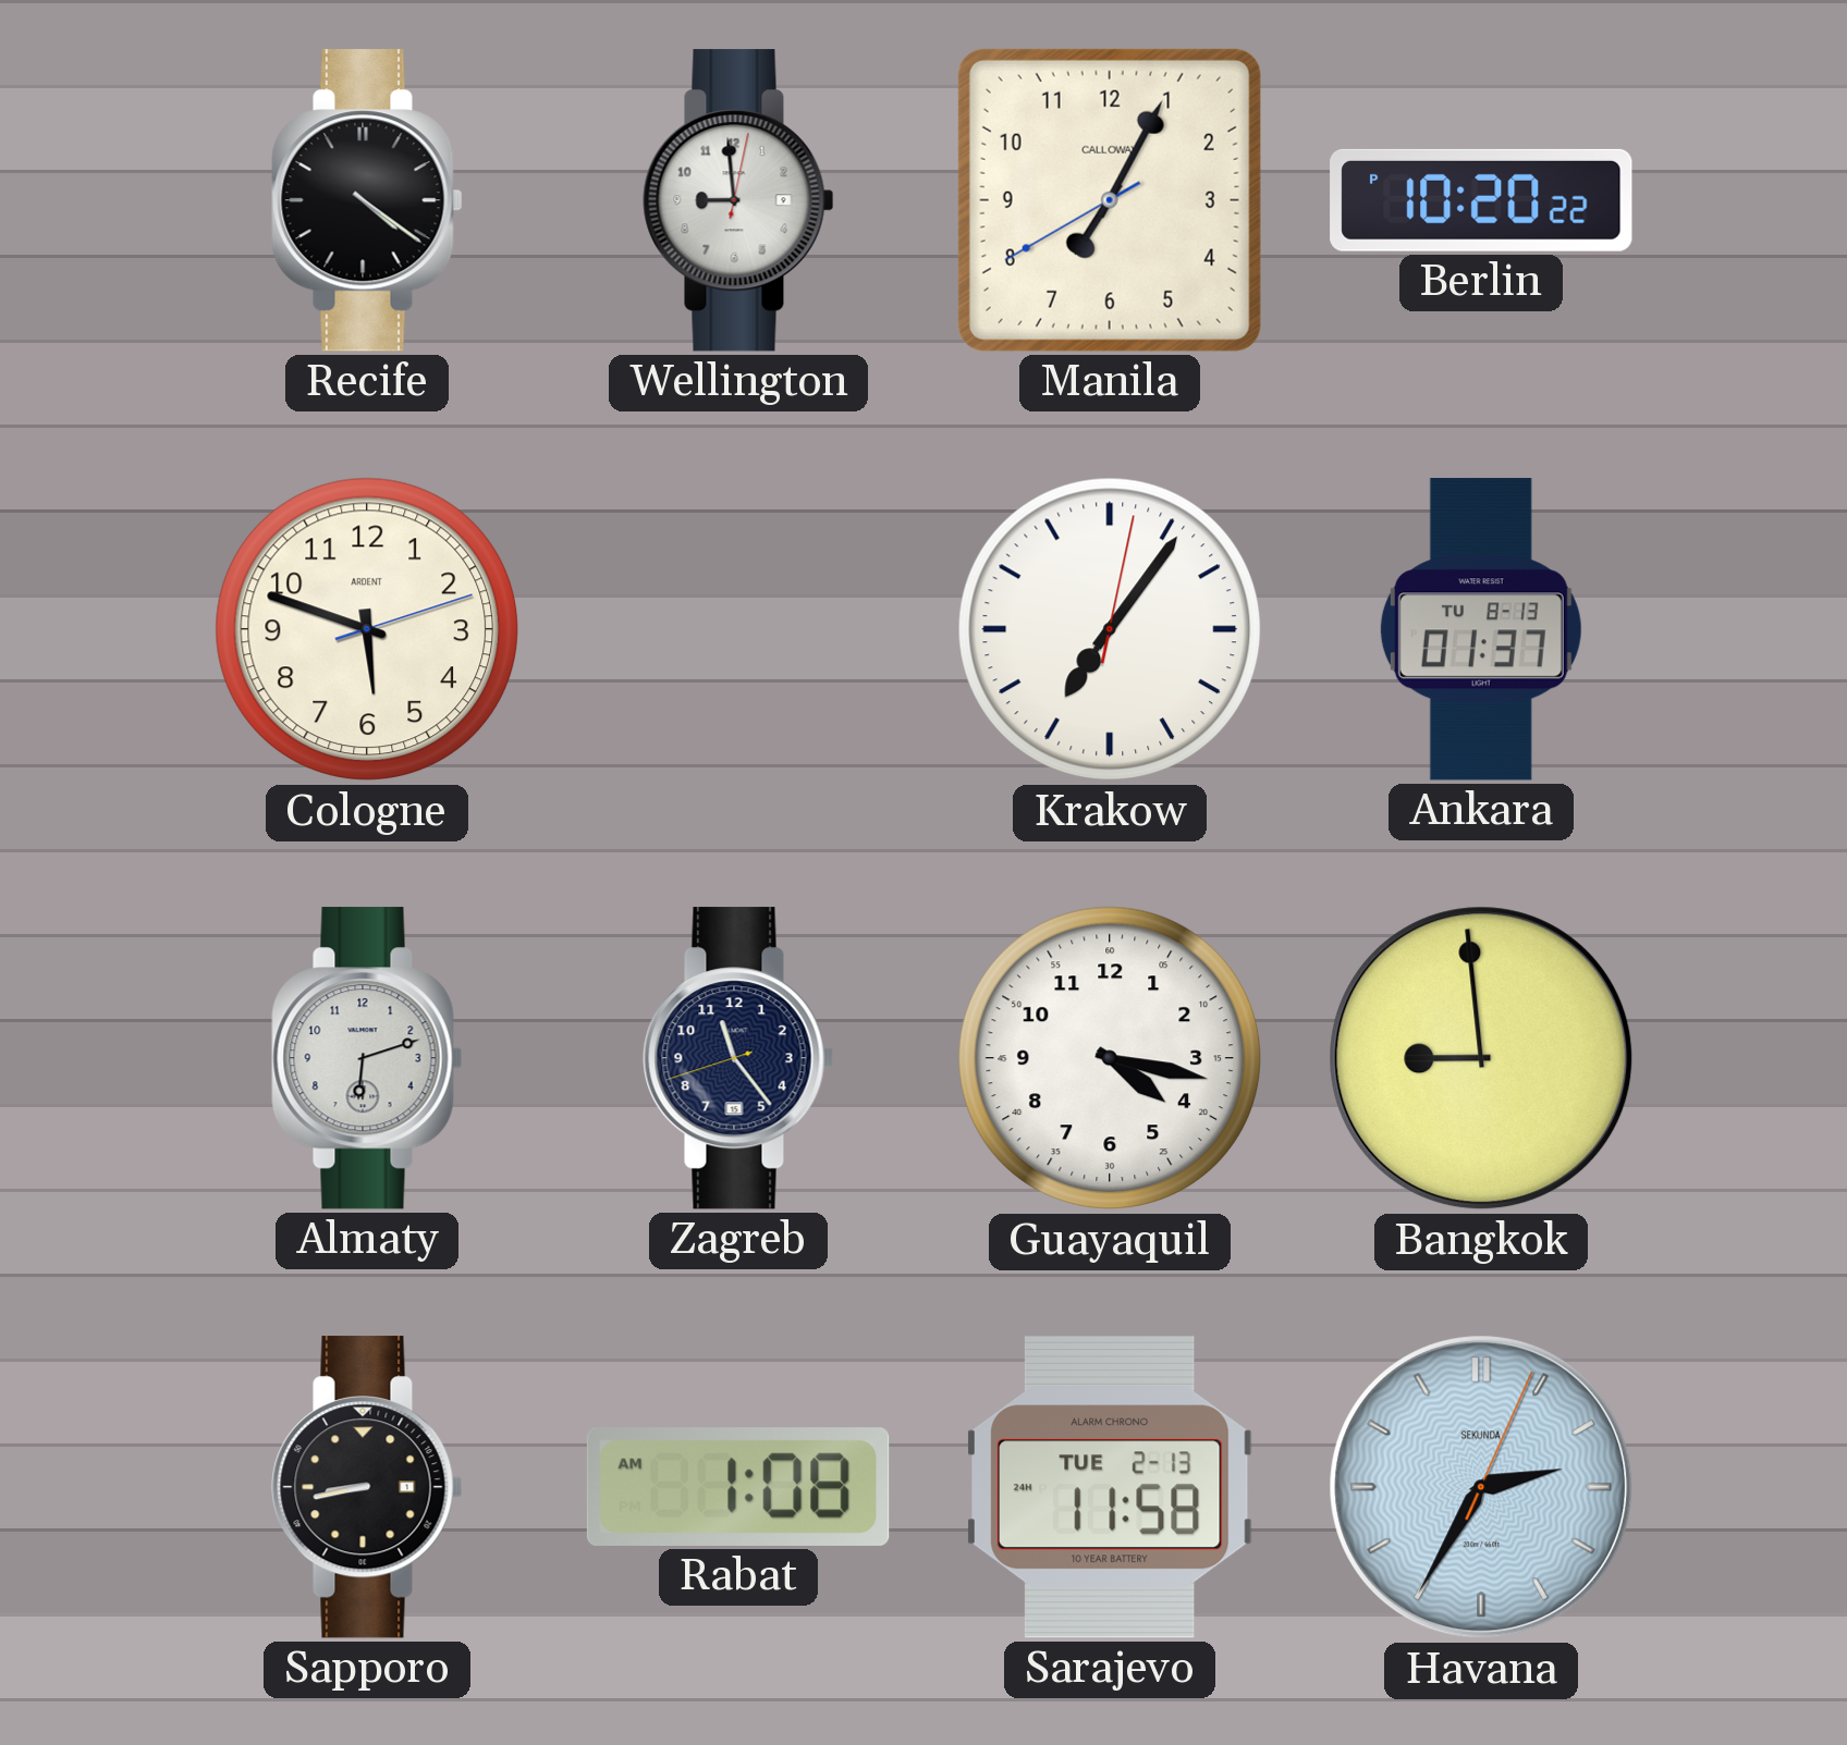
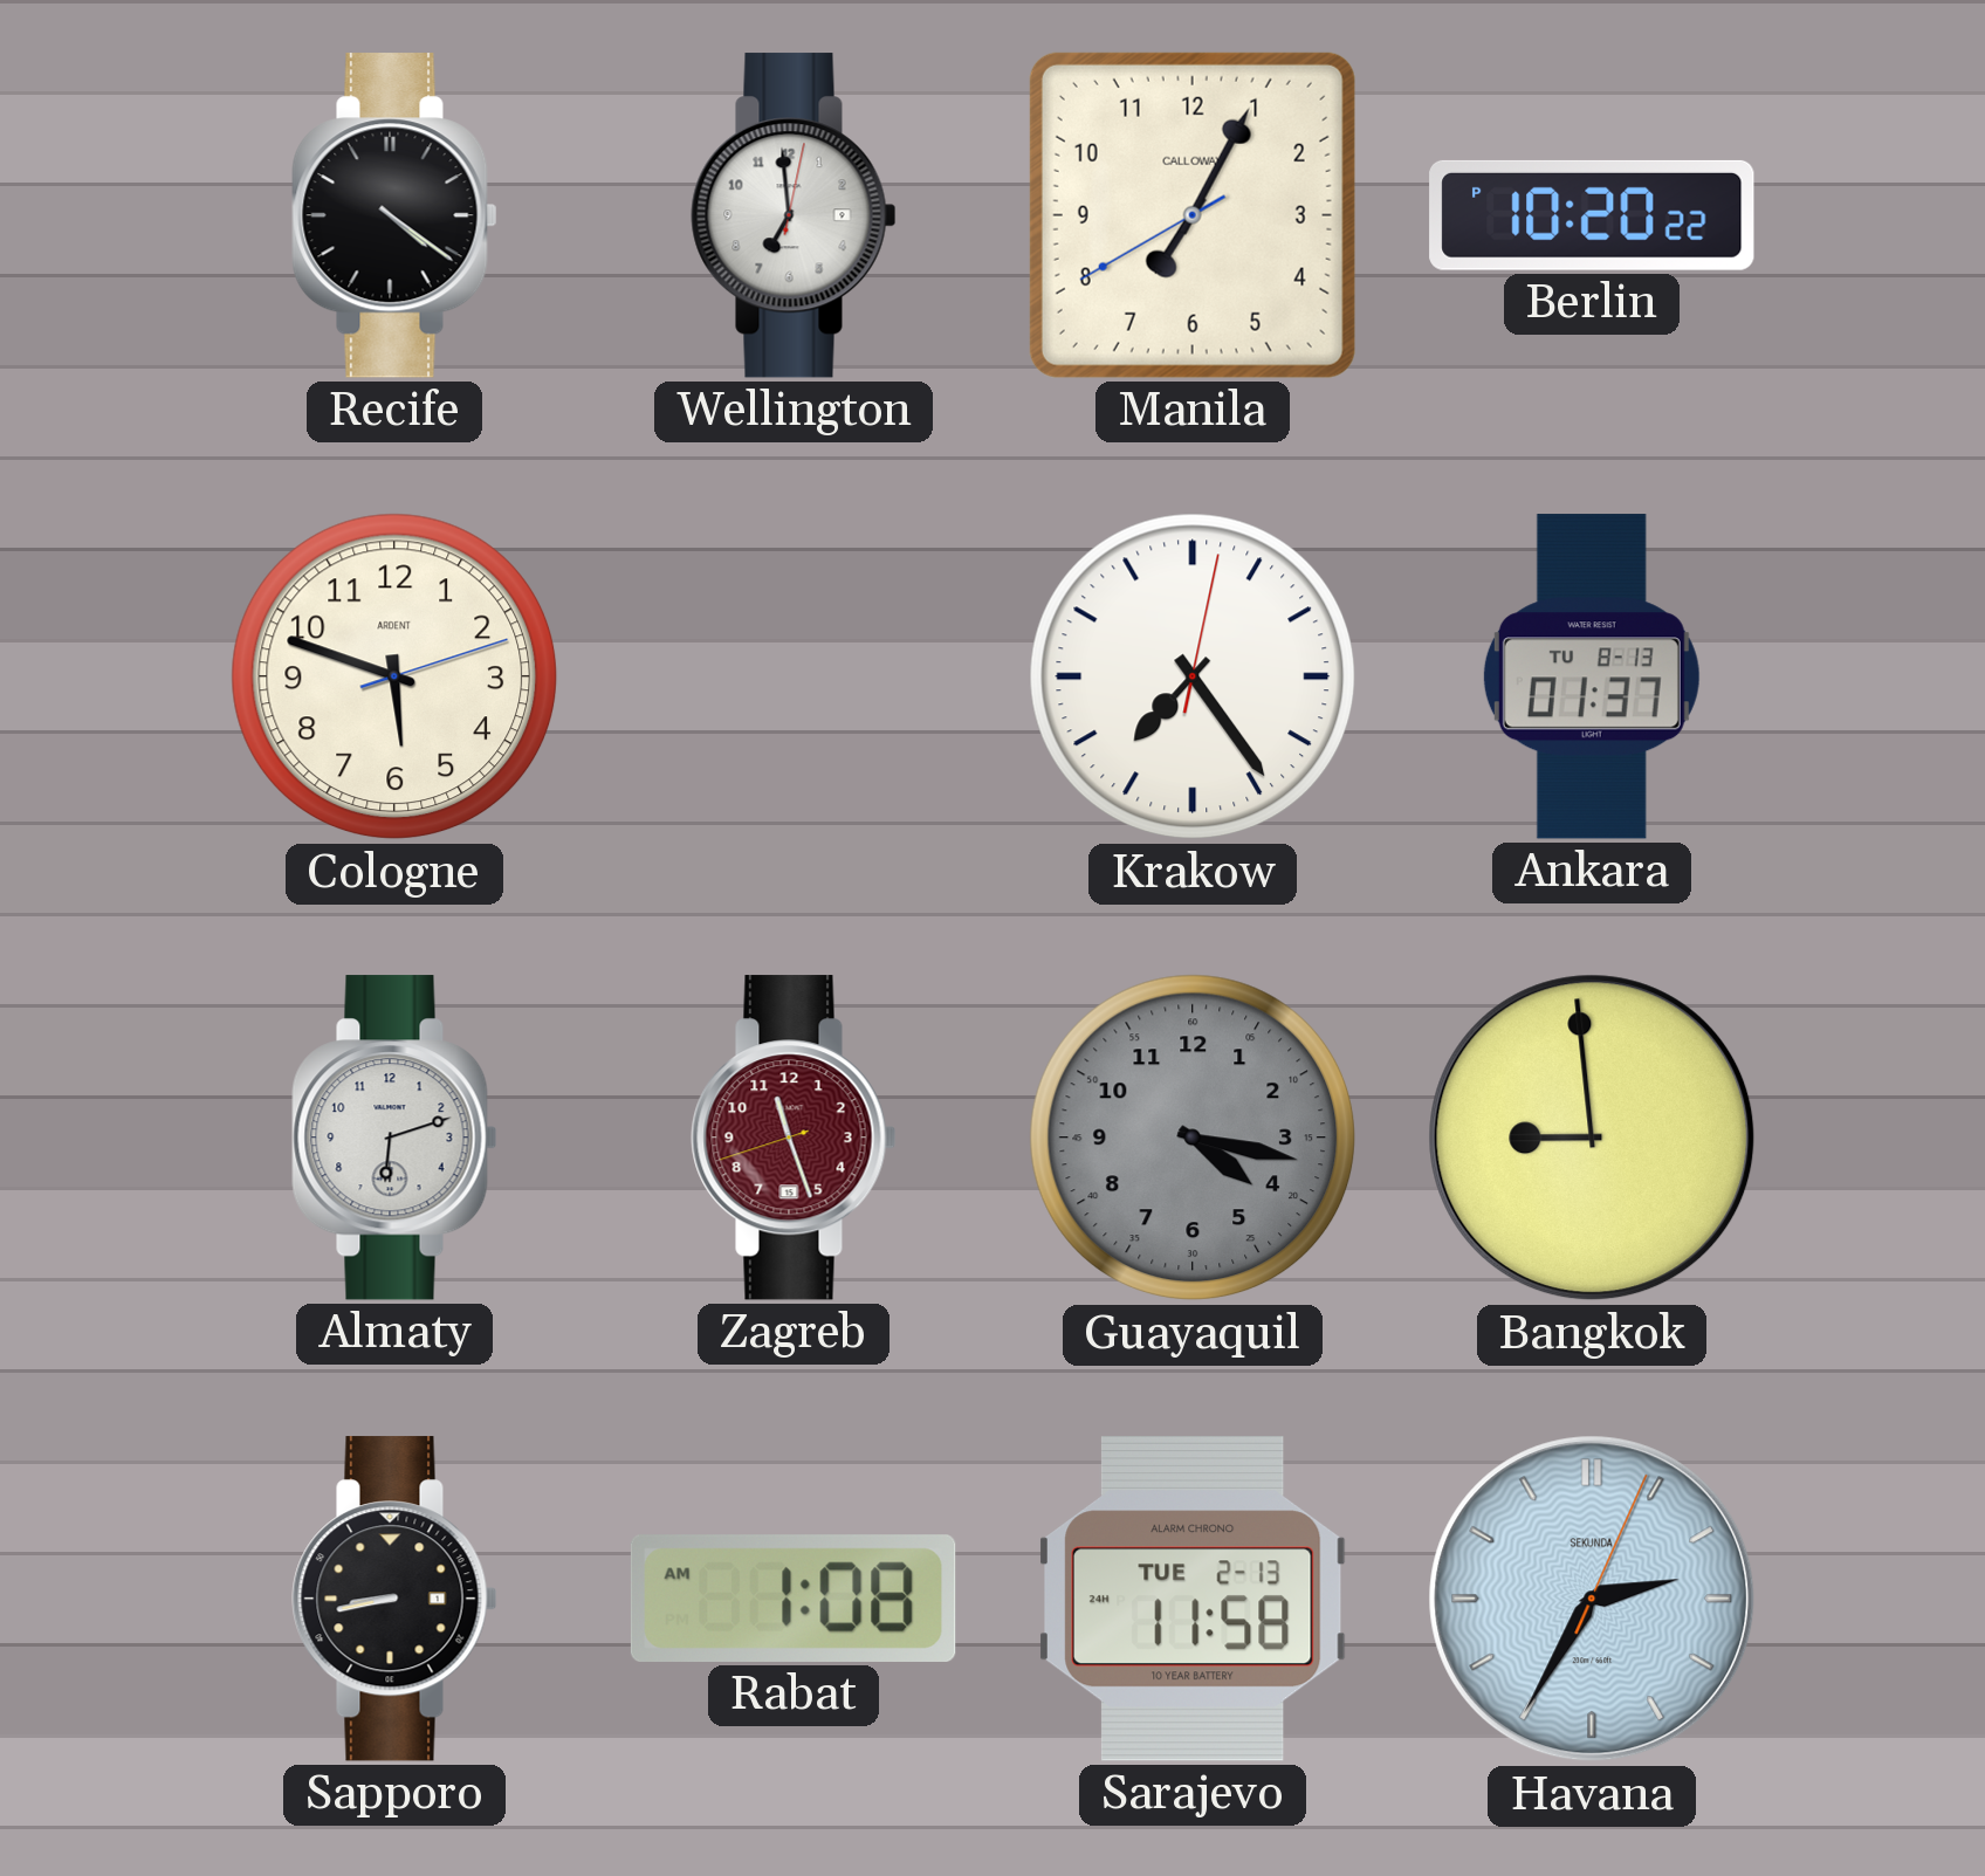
Wellington: 8:59 -> 6:59 (794, 215)
Krakow: 7:06 -> 7:24 (1193, 676)
Zagreb: 11:23 -> 11:26 (794, 1138)
Zagreb dial: navy -> burgundy (794, 1138)
Guayaquil dial: white -> grey (1193, 1138)
